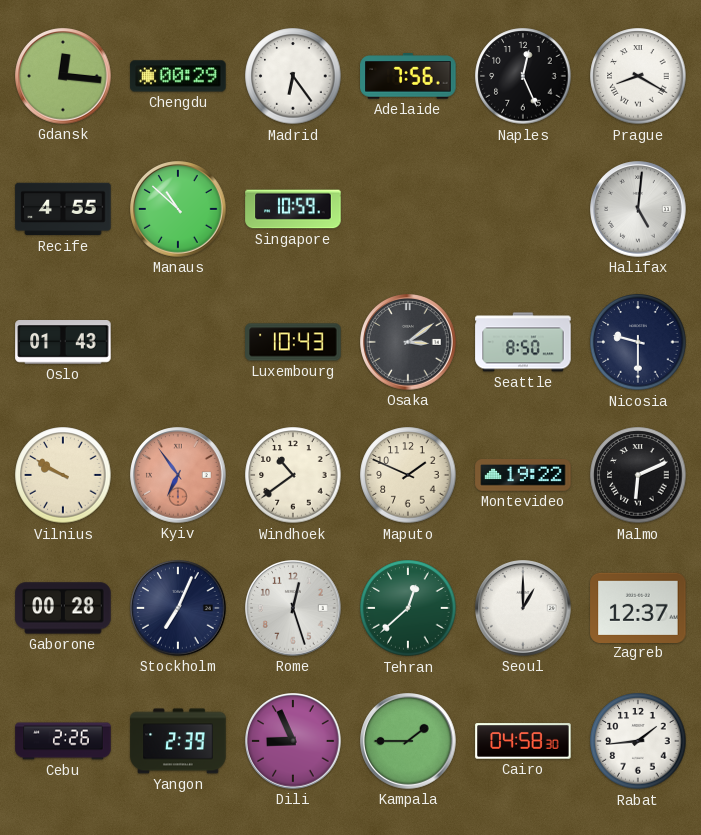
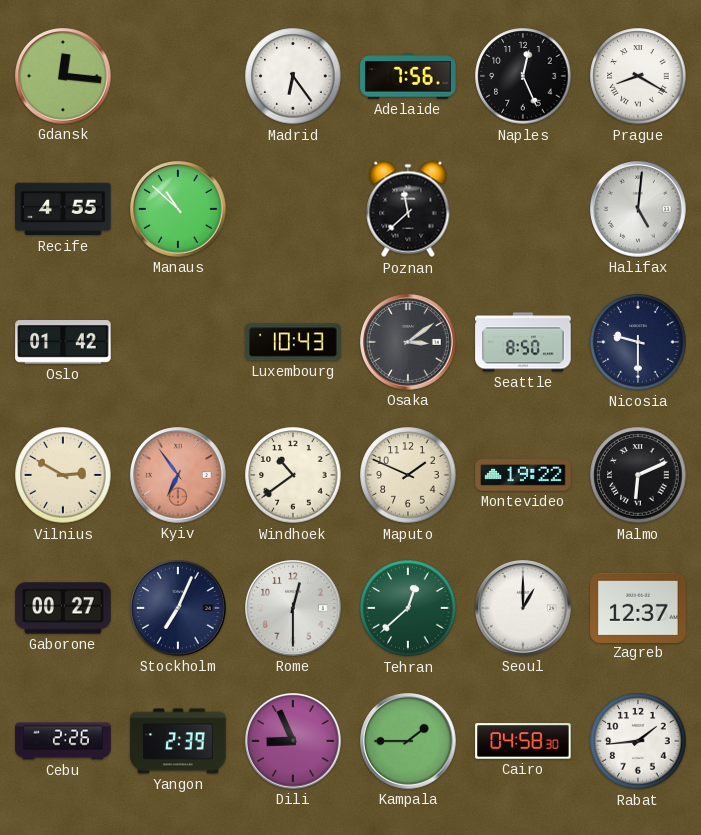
Chengdu: 00:29 -> none (178, 76)
Singapore: 10:59 -> none (293, 209)
Poznan: none -> 11:38 (408, 209)
Oslo: 01:43 -> 01:42 (63, 342)
Vilnius: 9:50 -> 2:50 (63, 475)
Gaborone: 00:28 -> 00:27 (63, 608)
Rome: 12:27 -> 12:30 (293, 608)
